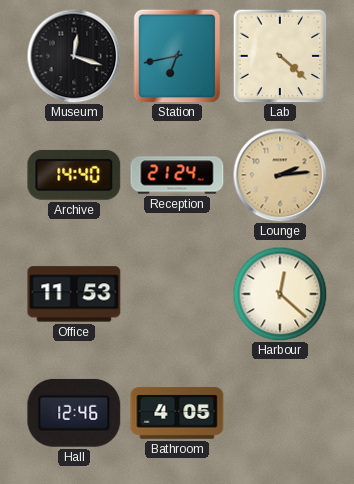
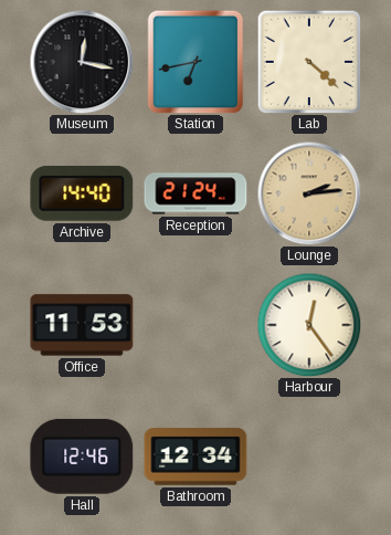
Museum: 12:18 -> 12:17 (82, 62)
Harbour: 12:22 -> 12:24 (309, 325)
Bathroom: 4:05 -> 12:34 (196, 457)
